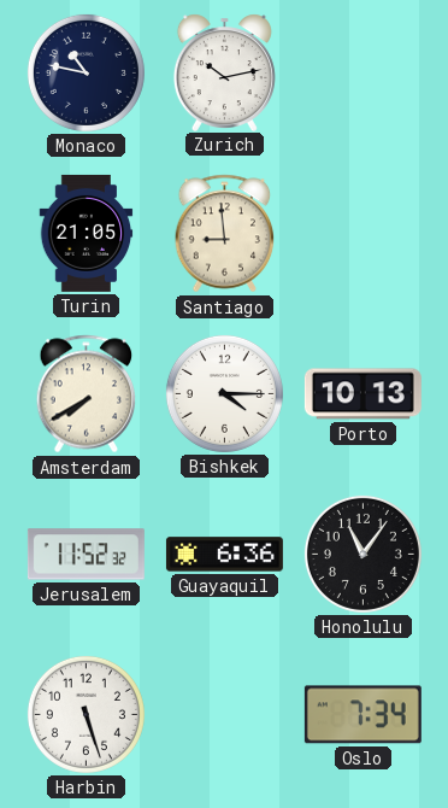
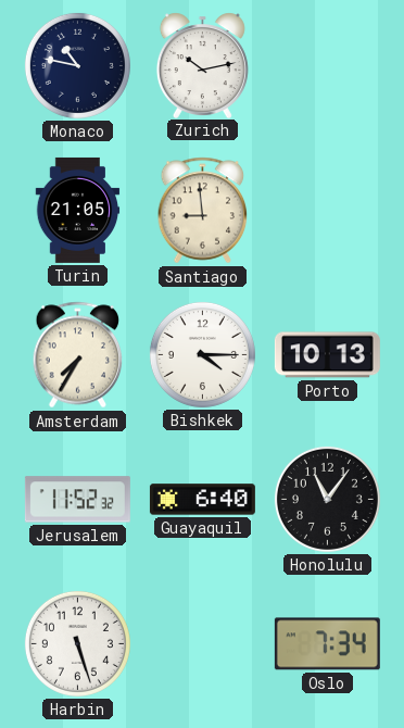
Amsterdam: 7:40 -> 7:35 (78, 355)
Guayaquil: 6:36 -> 6:40 (202, 500)
